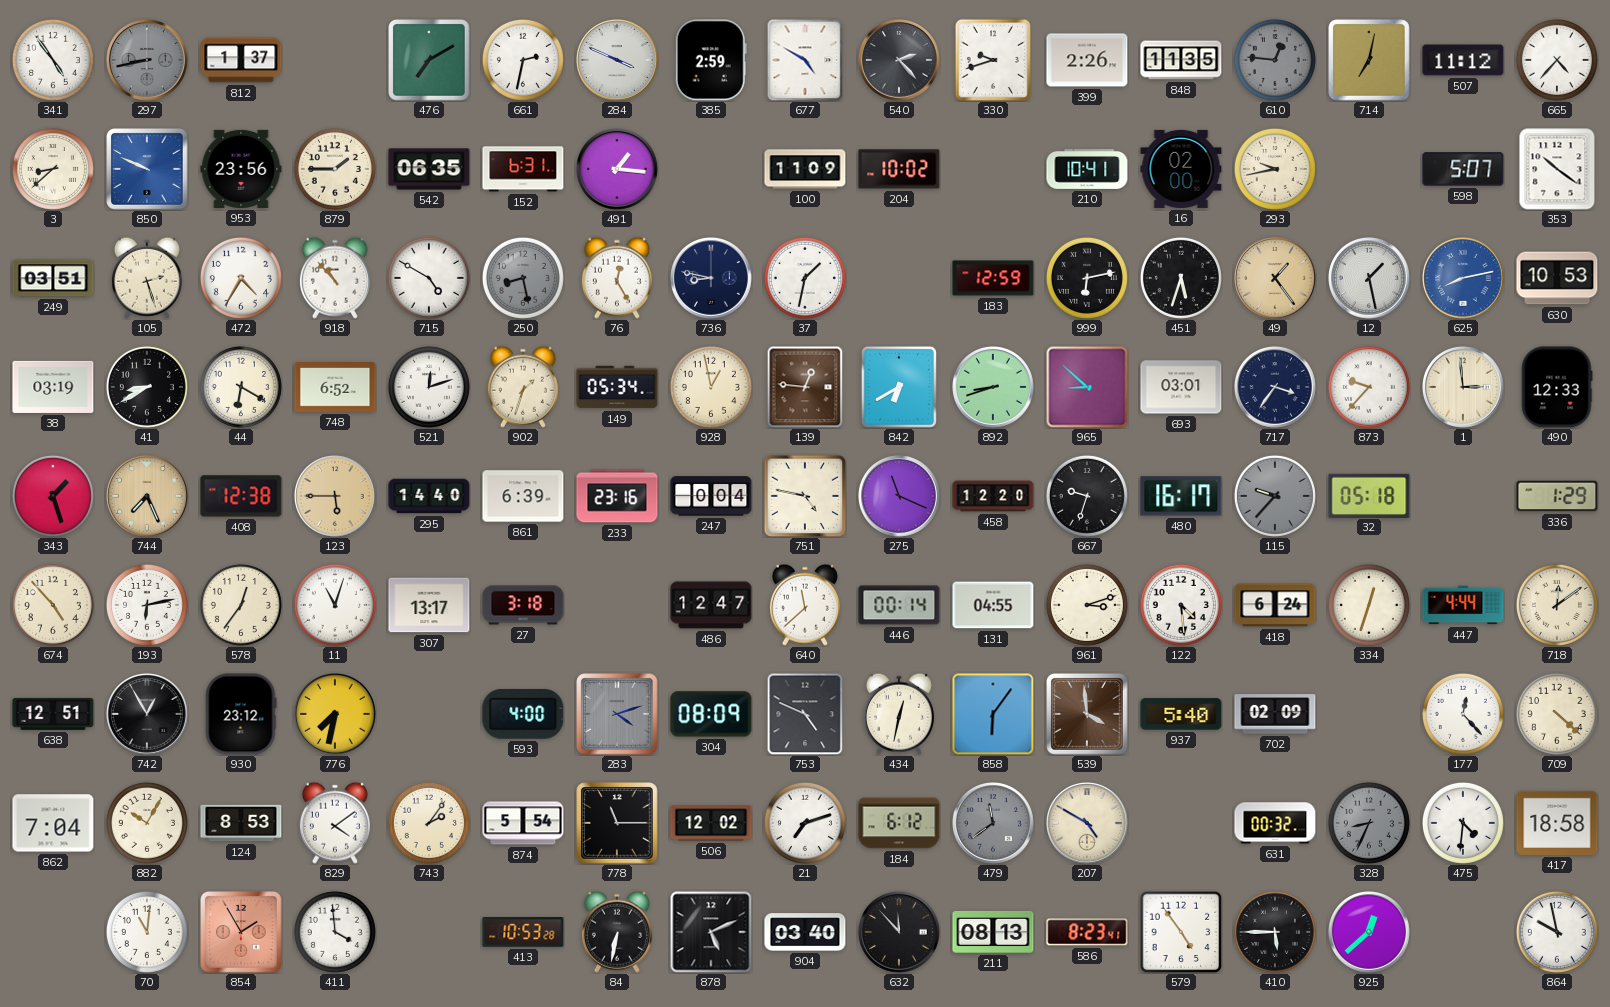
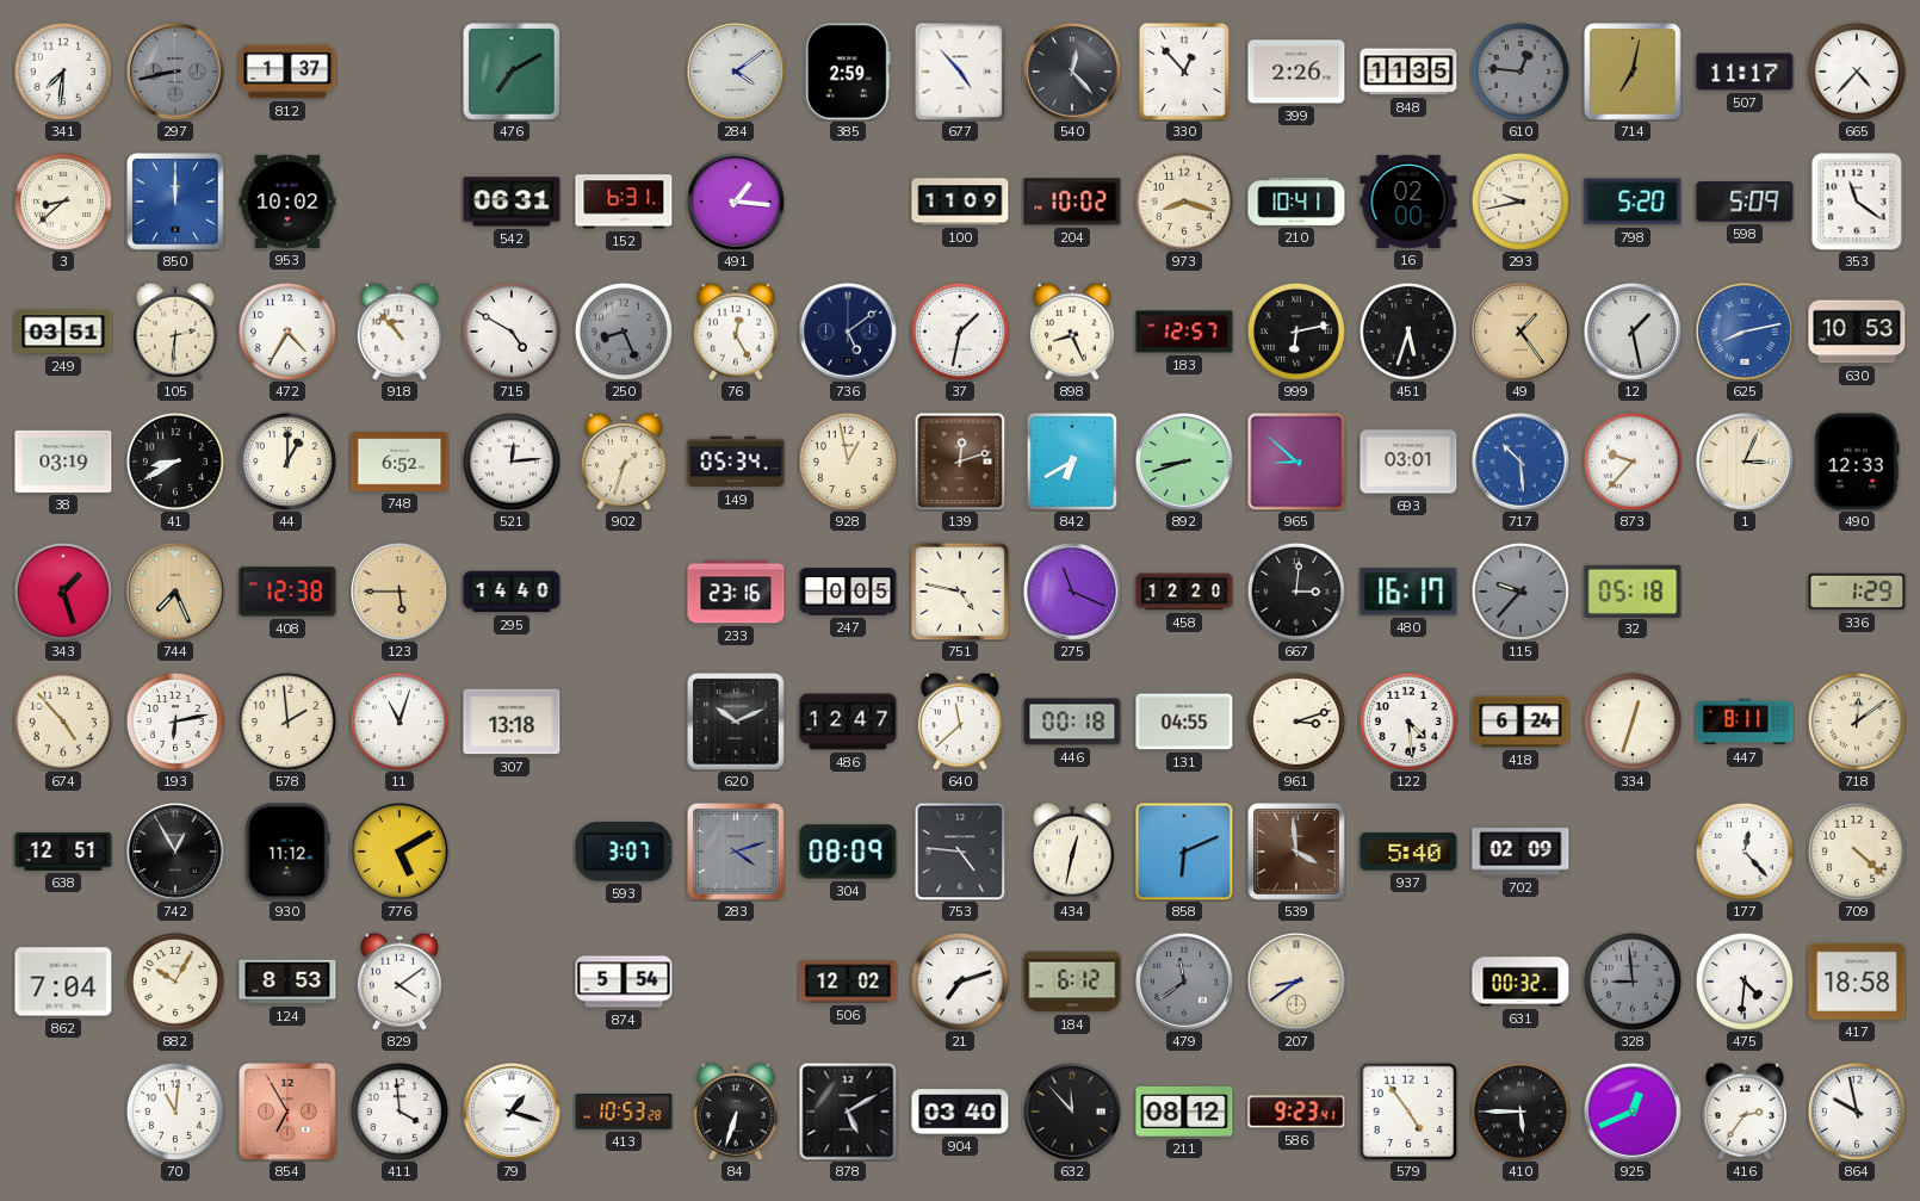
341: 4:54 -> 7:31 (63, 72)
661: 2:32 -> none (523, 60)
284: 3:49 -> 4:09 (737, 73)
677: 4:50 -> 4:53 (960, 72)
540: 2:23 -> 12:23 (1073, 73)
330: 9:42 -> 12:53 (1184, 72)
507: 11:12 -> 11:17 (1745, 72)
850: 9:49 -> 12:00 (175, 202)
953: 23:56 -> 10:02 (287, 202)
879: 1:45 -> none (335, 169)
542: 06:35 -> 06:31 (512, 202)
973: none -> 8:18 (1184, 202)
798: none -> 5:20 (1633, 202)
598: 5:07 -> 5:09 (1745, 202)
353: 10:21 -> 11:21 (1857, 202)
105: 2:27 -> 2:31 (175, 332)
250: 8:28 -> 8:26 (624, 332)
736: 8:47 -> 5:09 (849, 333)
898: none -> 8:26 (1072, 332)
183: 12:59 -> 12:57 (1184, 332)
44: 6:20 -> 1:00 (287, 462)
521: 12:12 -> 12:14 (512, 462)
139: 12:46 -> 12:12 (960, 462)
717: 3:36 -> 10:29 (1522, 463)
717 dial: navy -> blue (1522, 463)
1: 2:59 -> 3:04 (1746, 463)
861: 6:39 -> none (523, 496)
247: 0:04 -> 0:05 (848, 592)
667: 9:33 -> 3:01 (1296, 592)
578: 12:36 -> 1:59 (287, 722)
307: 13:17 -> 13:18 (512, 722)
27: 3:18 -> none (523, 605)
620: none -> 10:11 (736, 722)
446: 00:14 -> 00:18 (1072, 722)
447: 4:44 -> 8:11 (1745, 722)
930: 23:12 -> 11:12 (287, 852)
776: 7:32 -> 5:10 (401, 853)
593: 4:00 -> 3:07 (624, 852)
753: 4:49 -> 4:46 (960, 852)
858: 6:06 -> 6:11 (1184, 852)
743: 2:06 -> none (429, 823)
778: 11:15 -> none (617, 823)
207: 4:50 -> 8:39 (1297, 983)
328: 8:34 -> 8:59 (1633, 982)
854: 1:55 -> 6:55 (287, 1112)
79: none -> 1:18 (513, 1113)
84: 6:32 -> 6:33 (736, 1112)
878: 5:11 -> 5:10 (848, 1112)
211: 08:13 -> 08:12 (1184, 1112)
586: 8:23 -> 9:23 (1296, 1112)
925: 12:38 -> 12:41 (1634, 1113)
416: none -> 2:36 (1745, 1112)
